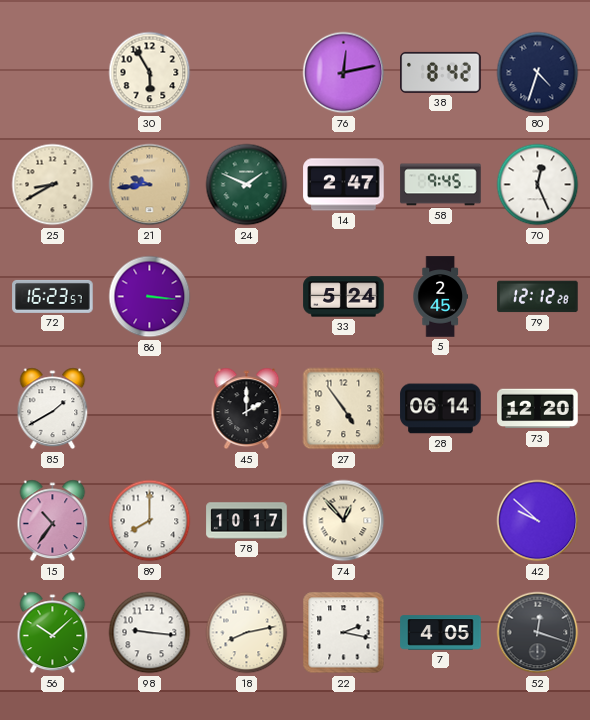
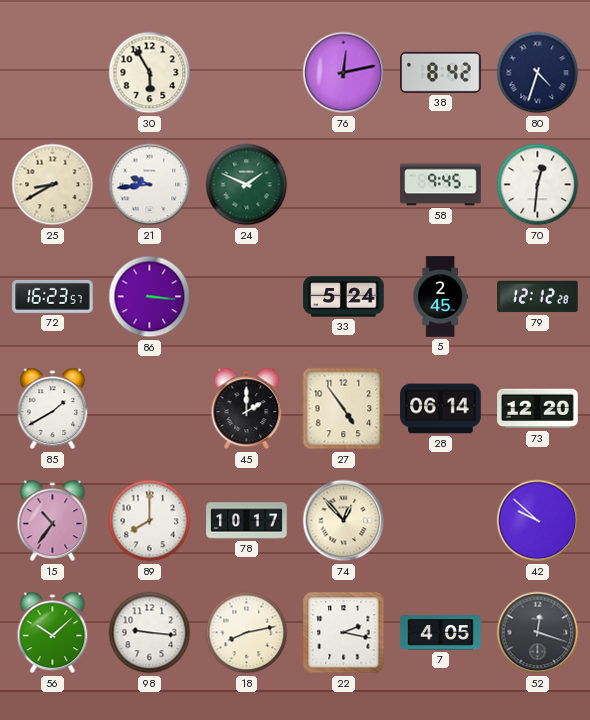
21 dial: champagne -> white (150, 185)
14: 2:47 -> none (344, 185)
70: 12:26 -> 12:31 (538, 185)
